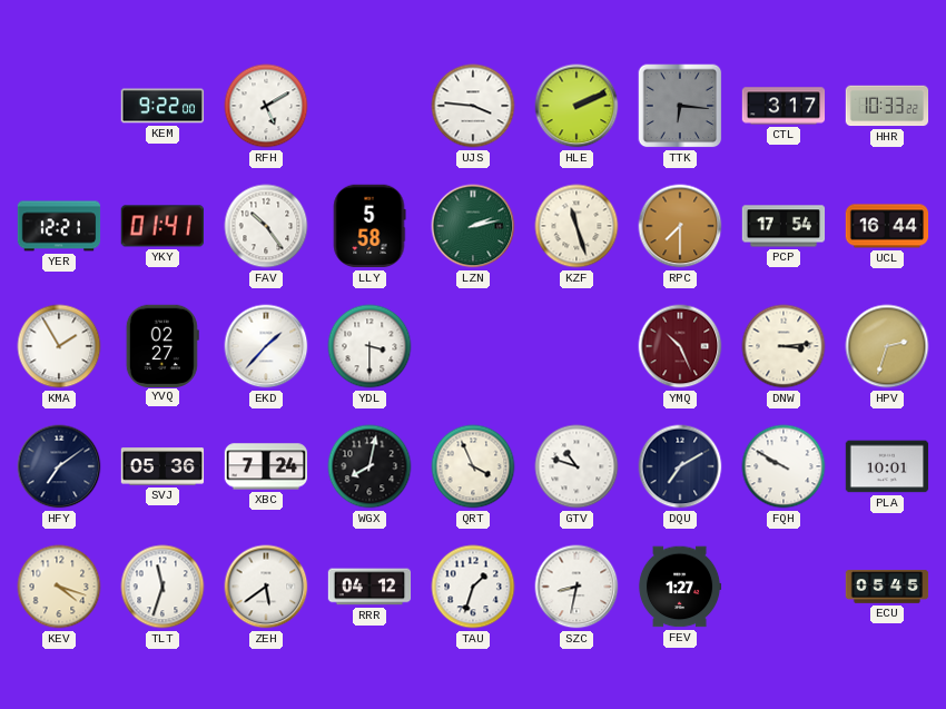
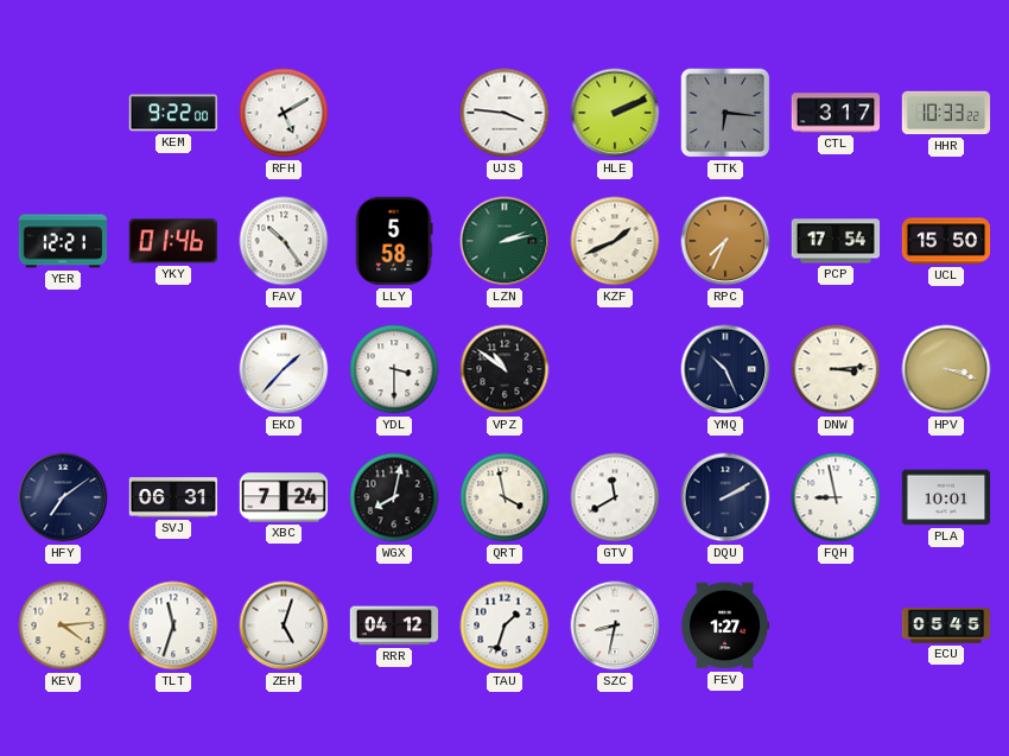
YKY: 01:41 -> 01:46 (172, 241)
KZF: 11:27 -> 1:41 (615, 241)
RPC: 7:30 -> 7:34 (725, 241)
UCL: 16:44 -> 15:50 (946, 241)
KMA: 1:55 -> none (59, 346)
YVQ: 02:27 -> none (162, 345)
VPZ: none -> 10:51 (504, 369)
YMQ dial: burgundy -> navy (725, 369)
HPV: 2:33 -> 3:18 (946, 369)
SVJ: 05:36 -> 06:31 (173, 497)
QRT: 3:56 -> 3:58 (504, 497)
GTV: 10:48 -> 11:40 (615, 497)
DQU: 7:10 -> 2:10 (725, 497)
FQH: 9:50 -> 8:58 (836, 497)
KEV: 4:18 -> 4:14 (63, 625)
ZEH: 5:39 -> 5:03 (284, 625)
